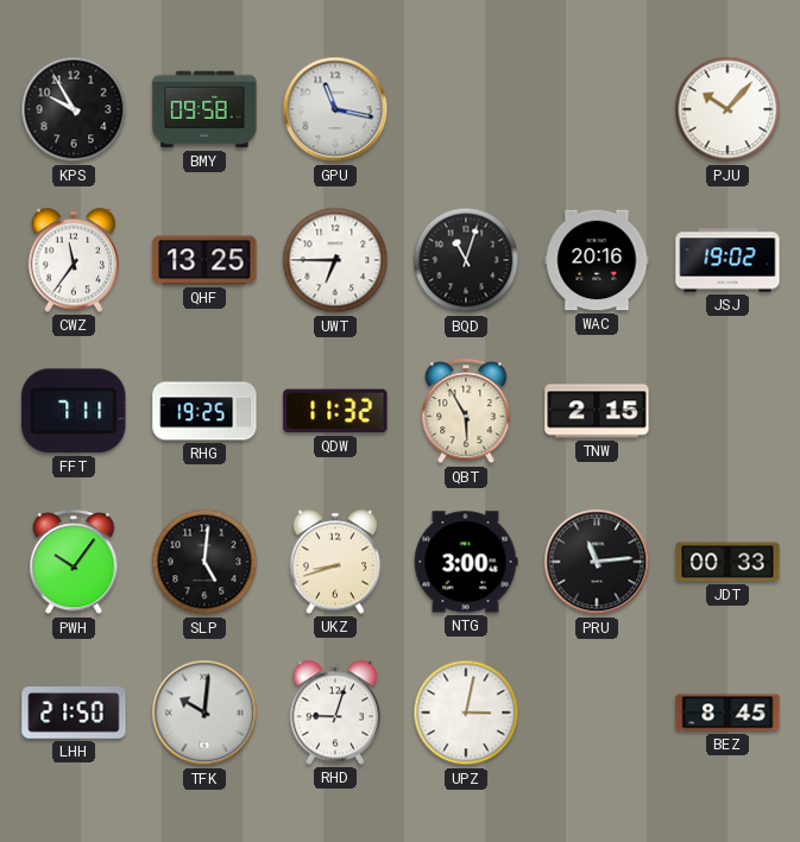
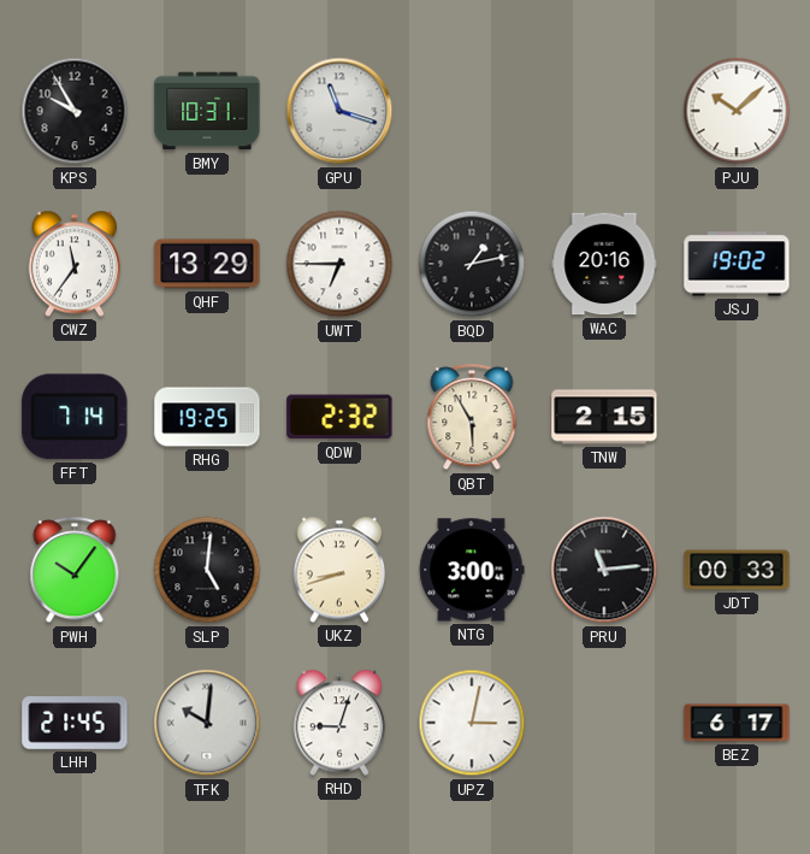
BMY: 09:58 -> 10:31 (207, 111)
GPU: 11:17 -> 11:18 (339, 111)
PJU: 10:07 -> 10:08 (737, 111)
QHF: 13:25 -> 13:29 (207, 264)
BQD: 11:03 -> 1:13 (472, 264)
FFT: 7:11 -> 7:14 (75, 417)
QDW: 11:32 -> 2:32 (339, 417)
LHH: 21:50 -> 21:45 (75, 724)
BEZ: 8:45 -> 6:17 (737, 723)
